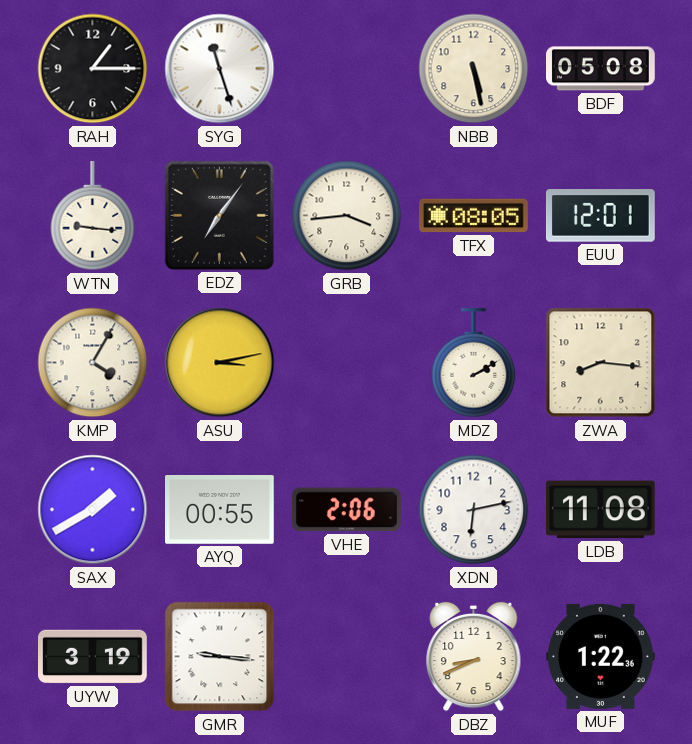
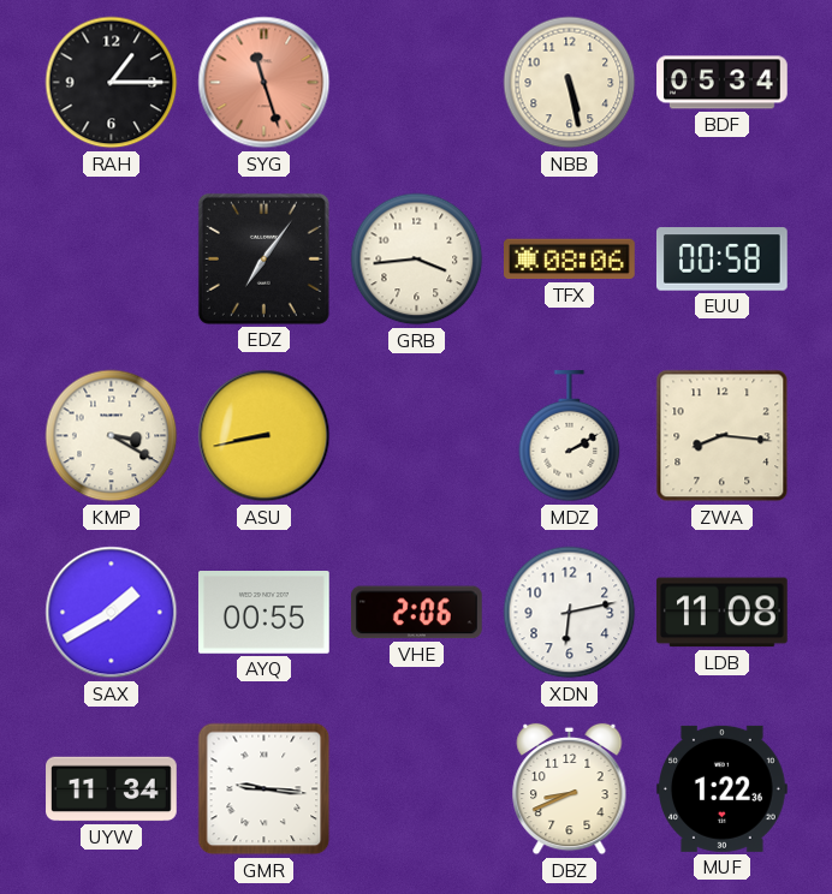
SYG dial: white -> salmon (265, 83)
BDF: 05:08 -> 05:34 (723, 83)
WTN: 9:16 -> none (93, 217)
TFX: 08:05 -> 08:06 (570, 260)
EUU: 12:01 -> 00:58 (721, 260)
KMP: 4:05 -> 3:20 (112, 436)
ASU: 3:13 -> 8:43 (265, 436)
UYW: 3:19 -> 11:34 (112, 789)
